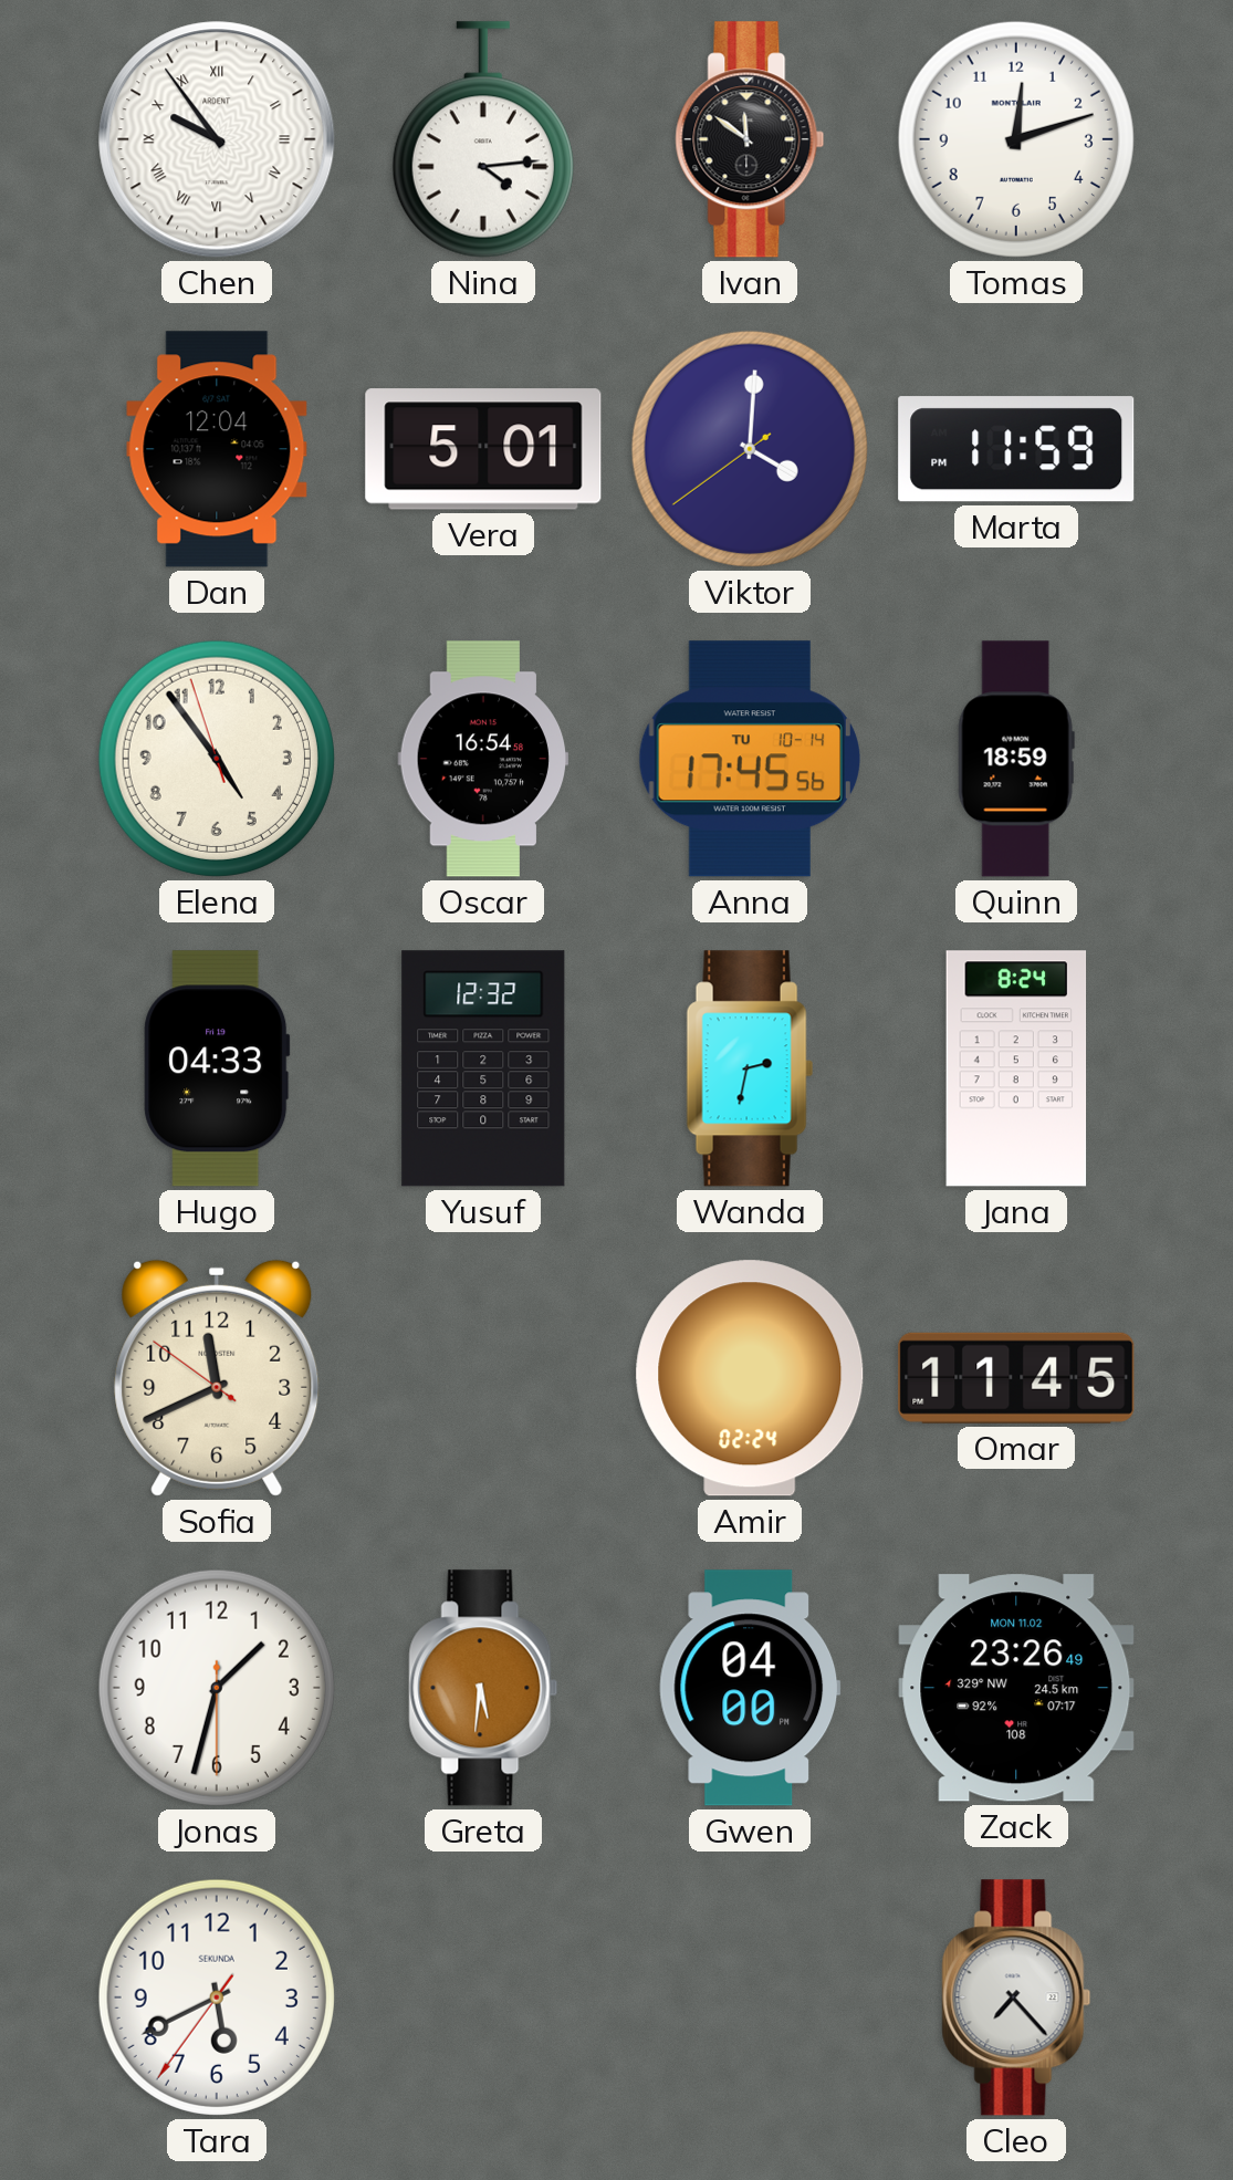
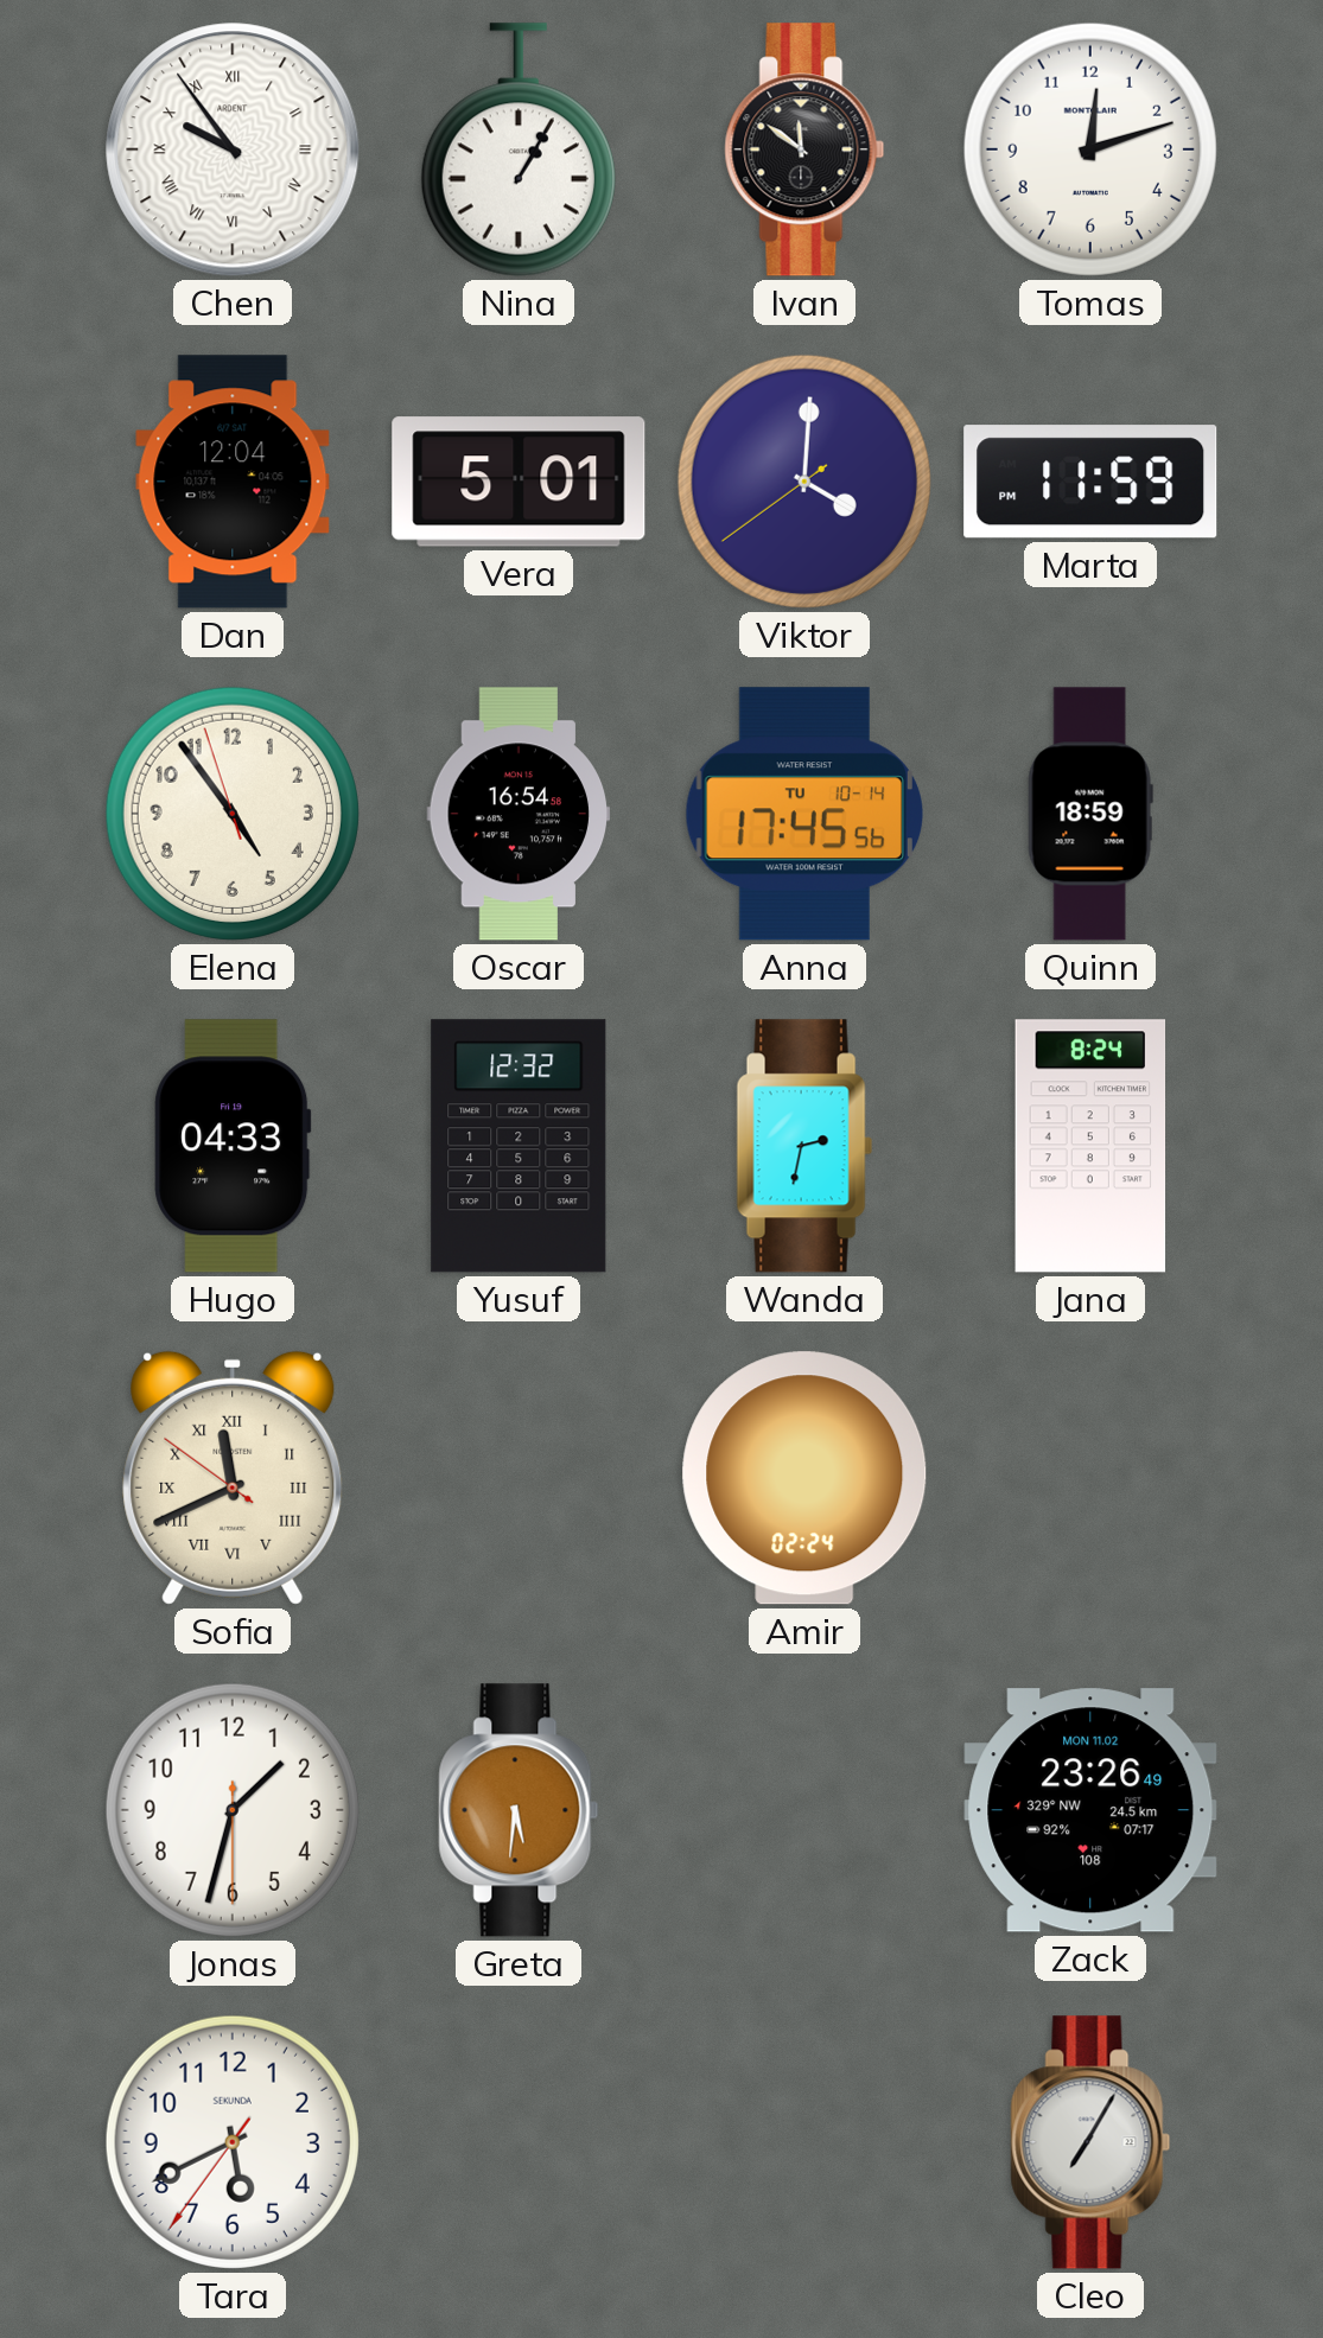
Nina: 4:14 -> 1:05 (519, 149)
Sofia numerals: Arabic -> Roman (233, 1478)
Omar: 11:45 -> none (1016, 1378)
Gwen: 04:00 -> none (750, 1688)
Cleo: 7:23 -> 7:05 (1090, 2142)
